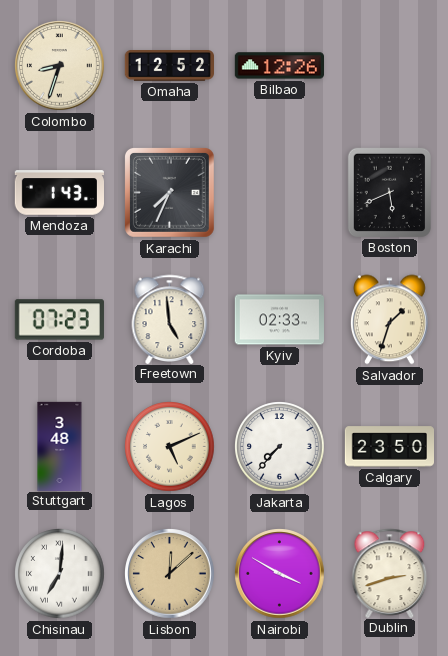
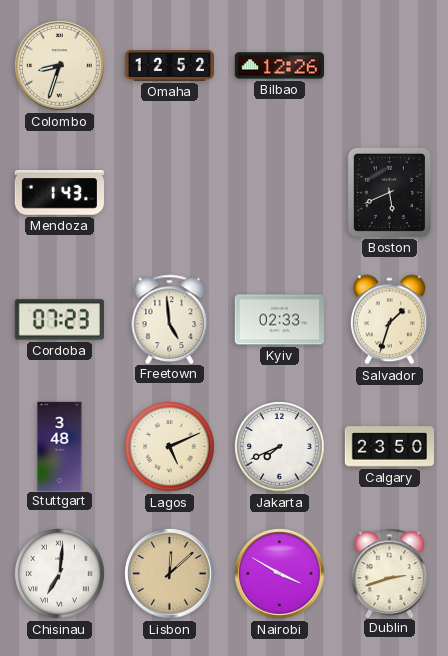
Karachi: 7:34 -> none (169, 192)
Jakarta: 7:37 -> 7:41 (280, 447)
